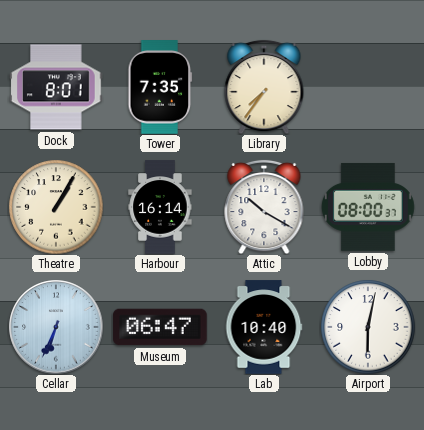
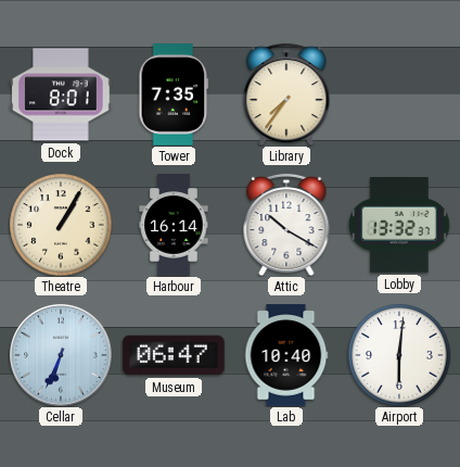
Lobby: 08:00 -> 13:32 (399, 225)
Airport: 6:02 -> 6:01 (399, 355)
